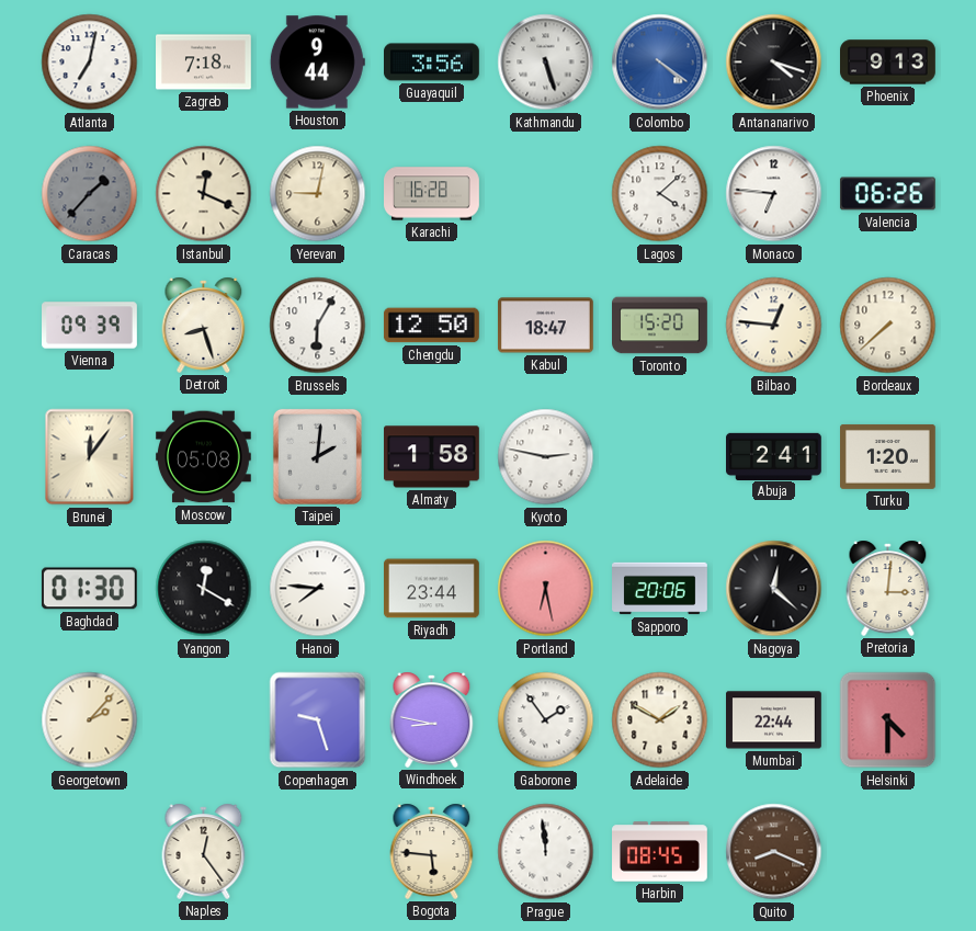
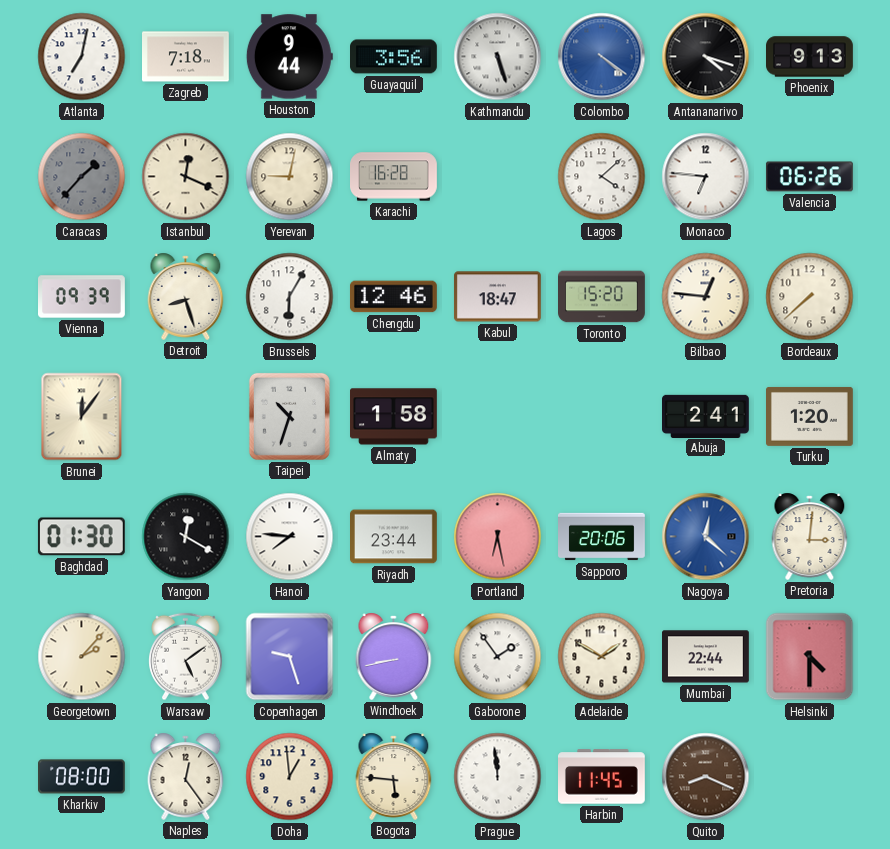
Chengdu: 12:50 -> 12:46 (393, 297)
Moscow: 05:08 -> none (204, 457)
Taipei: 2:01 -> 10:33 (289, 416)
Kyoto: 2:47 -> none (546, 457)
Nagoya dial: black -> blue (706, 537)
Warsaw: none -> 5:09 (186, 657)
Windhoek: 8:47 -> 8:43 (394, 656)
Kharkiv: none -> 08:00 (82, 777)
Doha: none -> 12:59 (290, 777)
Harbin: 08:45 -> 11:45 (602, 777)
